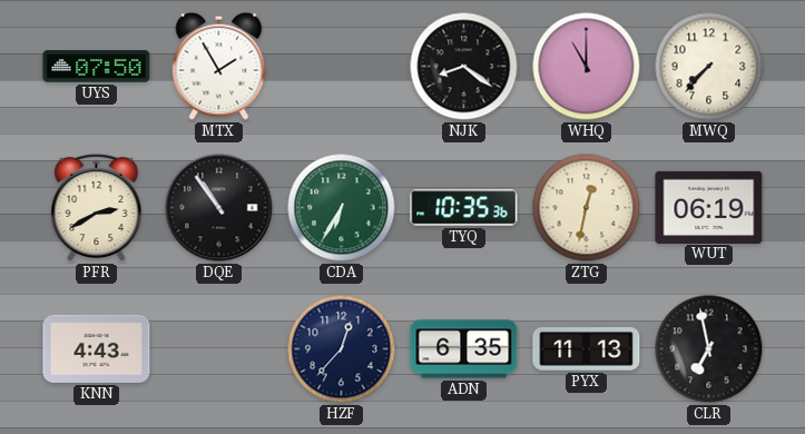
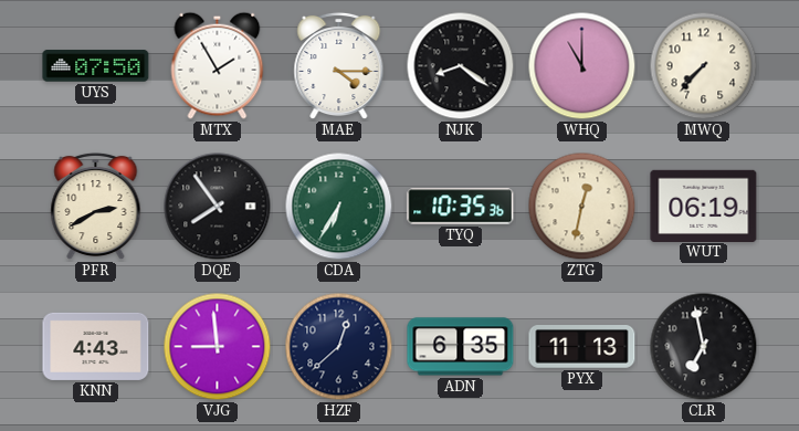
MAE: none -> 4:15 (339, 66)
DQE: 10:54 -> 7:54 (218, 207)
VJG: none -> 8:59 (218, 347)
HZF: 12:37 -> 12:38 (339, 347)
